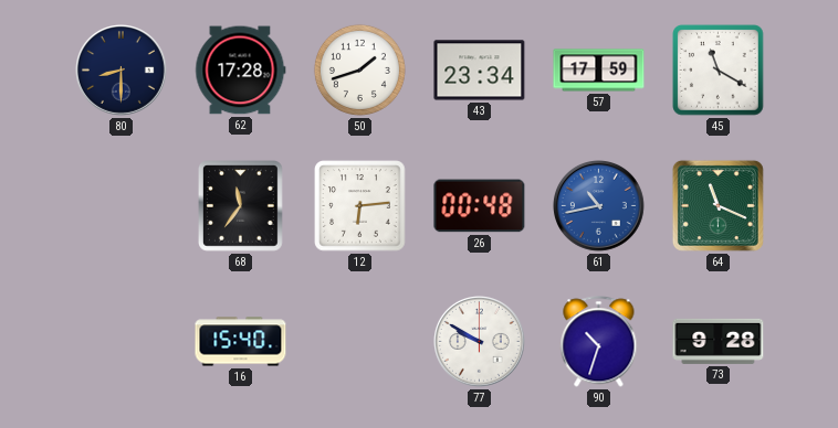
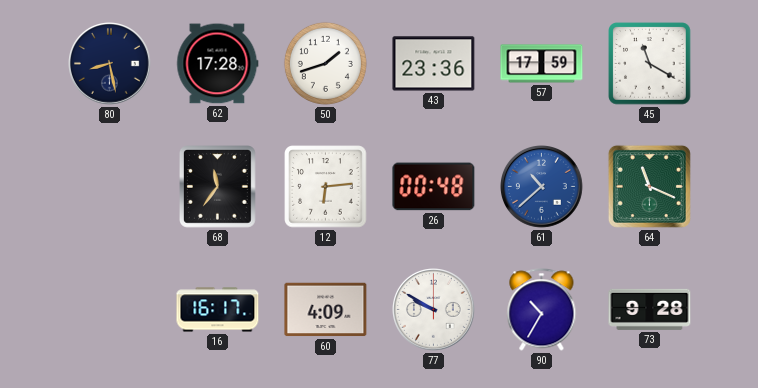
80: 8:30 -> 8:28 (110, 64)
43: 23:34 -> 23:36 (434, 64)
61: 10:43 -> 10:38 (542, 187)
16: 15:40 -> 16:17 (218, 310)
60: none -> 4:09 (326, 310)
90: 10:33 -> 10:35 (542, 310)
